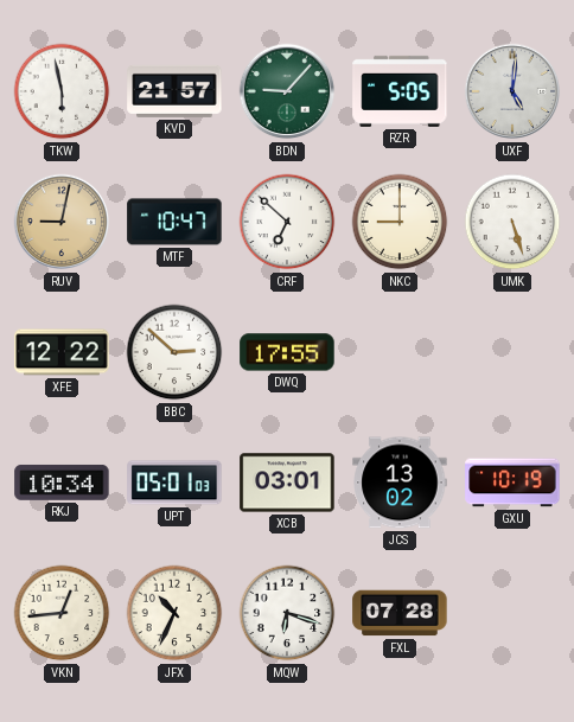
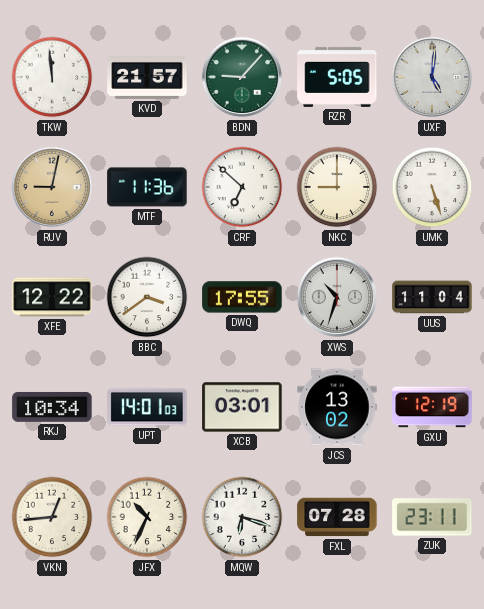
TKW: 5:58 -> 11:59 (52, 77)
MTF: 10:47 -> 11:36 (147, 187)
BBC: 2:52 -> 3:39 (147, 297)
XWS: none -> 10:33 (337, 297)
UUS: none -> 11:04 (432, 297)
UPT: 05:01 -> 14:01 (147, 407)
GXU: 10:19 -> 12:19 (432, 407)
ZUK: none -> 23:11 (432, 517)
